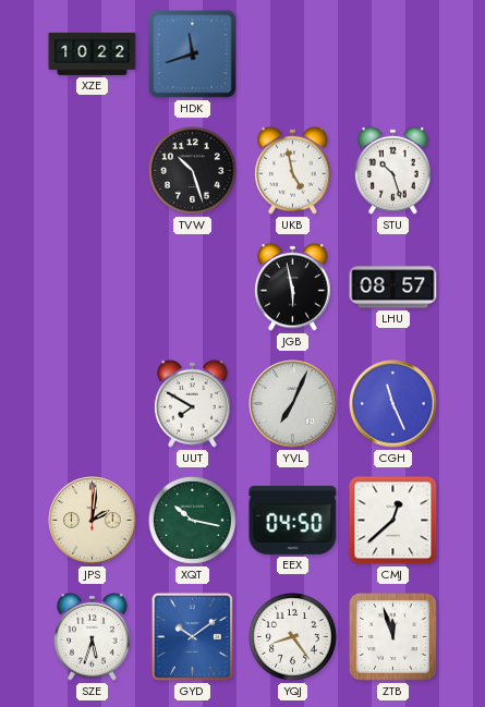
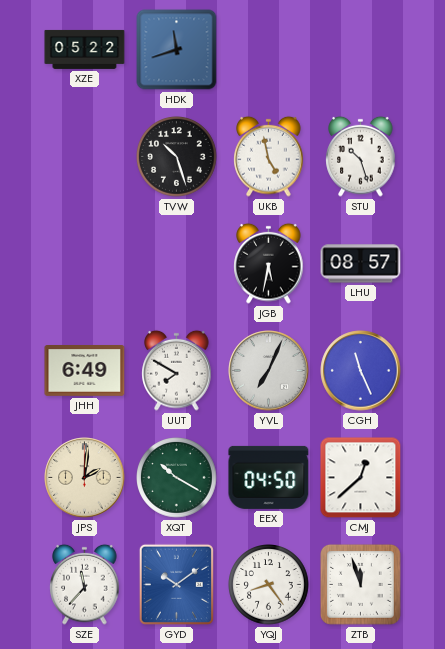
XZE: 10:22 -> 05:22 (85, 49)
JGB: 5:58 -> 5:32 (269, 263)
JHH: none -> 6:49 (85, 371)
XQT: 10:17 -> 10:20 (177, 478)
SZE: 5:33 -> 11:37 (85, 584)
